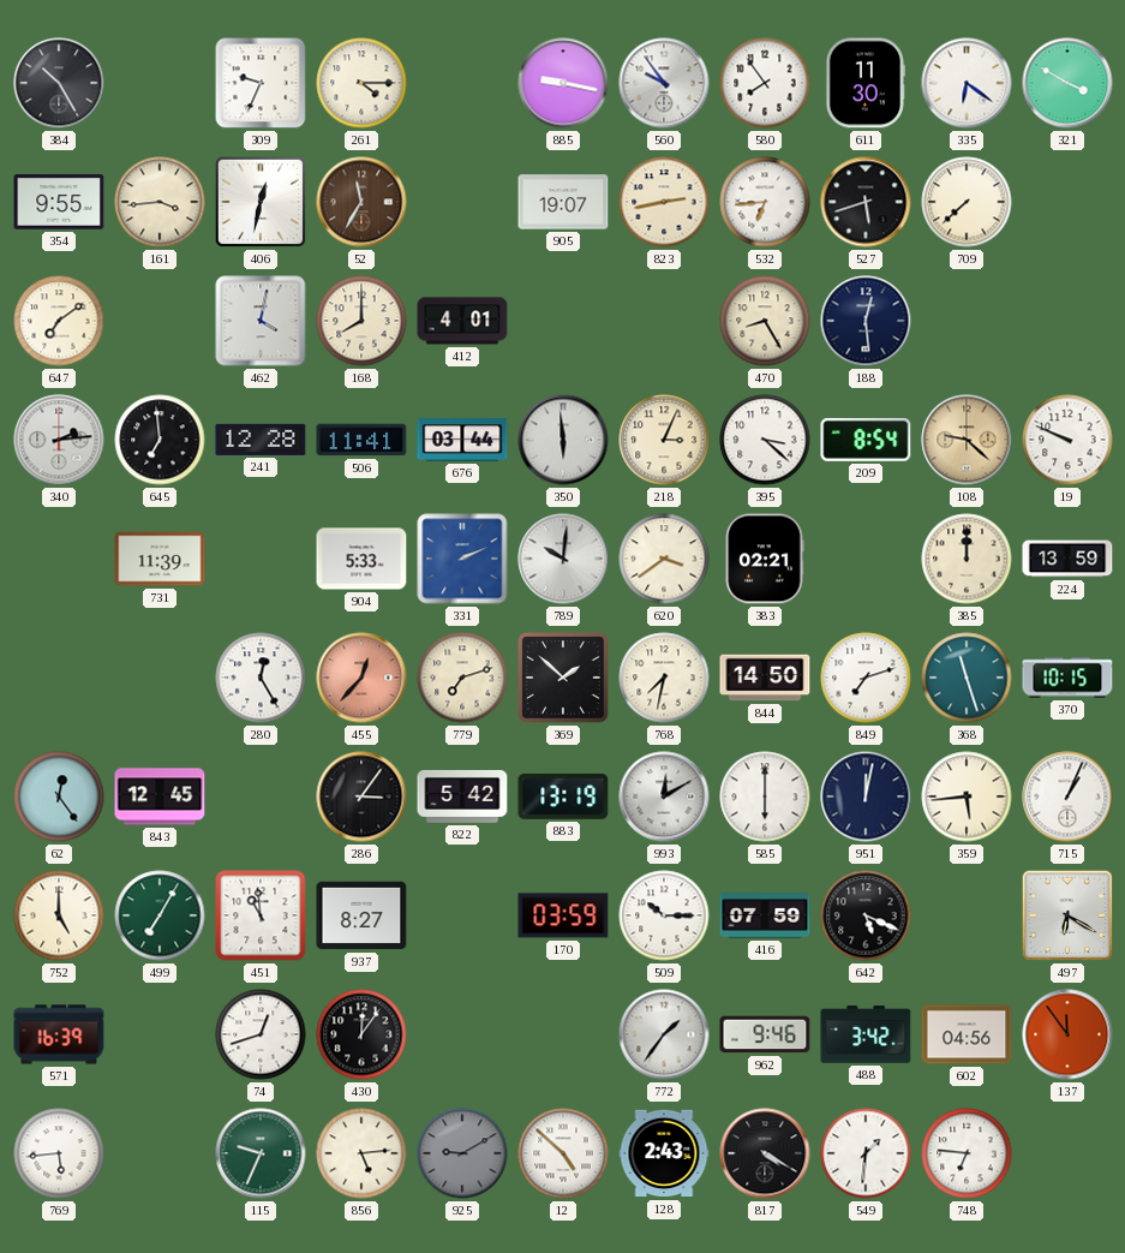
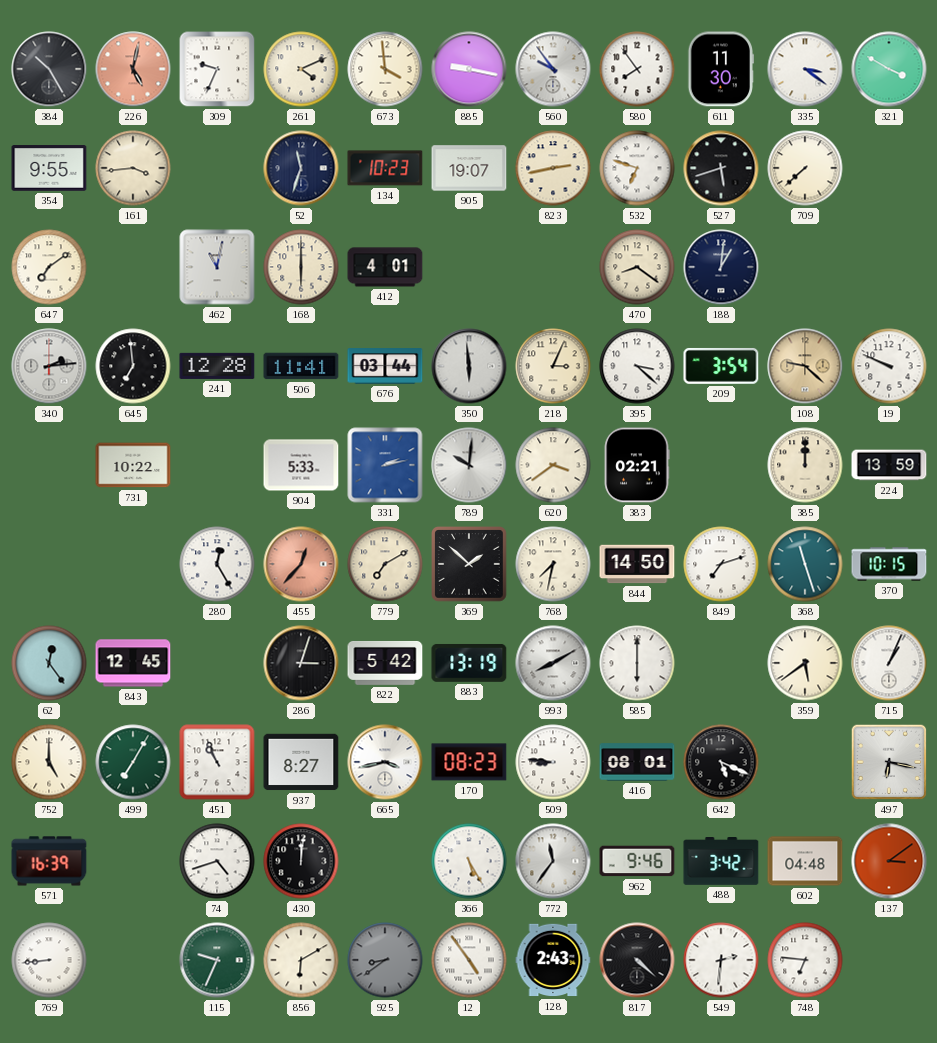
226: none -> 5:02 (133, 69)
261: 4:15 -> 4:11 (301, 69)
673: none -> 3:59 (385, 69)
335: 6:21 -> 3:21 (805, 69)
406: 12:32 -> none (261, 202)
52: 11:35 -> 11:33 (301, 168)
52 dial: brown -> navy (301, 168)
134: none -> 10:23 (385, 168)
532: 6:44 -> 6:48 (637, 168)
462: 4:02 -> 11:02 (217, 267)
168: 8:00 -> 6:00 (301, 267)
470: 8:25 -> 8:21 (637, 267)
188: 12:29 -> 1:01 (721, 267)
209: 8:54 -> 3:54 (721, 366)
731: 11:39 -> 10:22 (133, 465)
331: 2:11 -> 2:13 (385, 465)
779: 7:12 -> 7:10 (385, 564)
286: 3:06 -> 3:03 (301, 663)
993: 12:10 -> 8:10 (553, 663)
951: 12:02 -> none (866, 796)
359: 5:44 -> 5:39 (805, 663)
451: 10:59 -> 10:56 (217, 762)
665: none -> 3:43 (385, 762)
170: 03:59 -> 08:23 (469, 762)
509: 10:15 -> 8:46 (553, 762)
416: 07:59 -> 08:01 (637, 762)
497: 6:20 -> 6:17 (889, 762)
74: 12:42 -> 4:42 (217, 861)
430: 12:06 -> 12:01 (301, 861)
366: none -> 5:25 (469, 861)
772: 1:36 -> 11:36 (553, 861)
602: 04:56 -> 04:48 (805, 861)
137: 11:54 -> 3:09 (889, 861)
769: 5:44 -> 8:44 (49, 960)
856: 5:14 -> 6:10 (301, 960)
925: 9:10 -> 8:39 (385, 960)
12: 4:52 -> 4:54 (469, 960)
817: 4:20 -> 4:22 (637, 960)
549: 1:31 -> 2:31 (721, 960)
